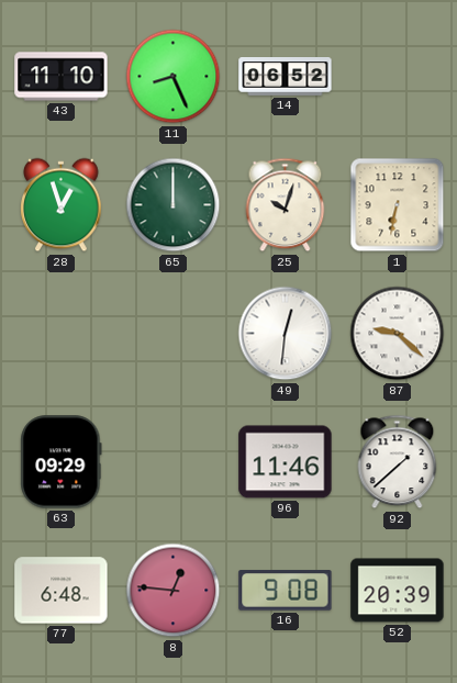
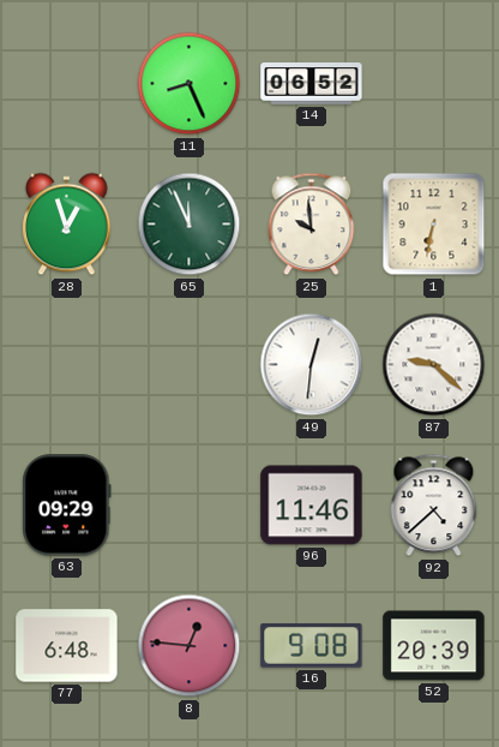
43: 11:10 -> none (62, 77)
65: 12:00 -> 11:56 (190, 225)
25: 10:03 -> 9:59 (312, 225)
92: 1:38 -> 4:38 (434, 506)
